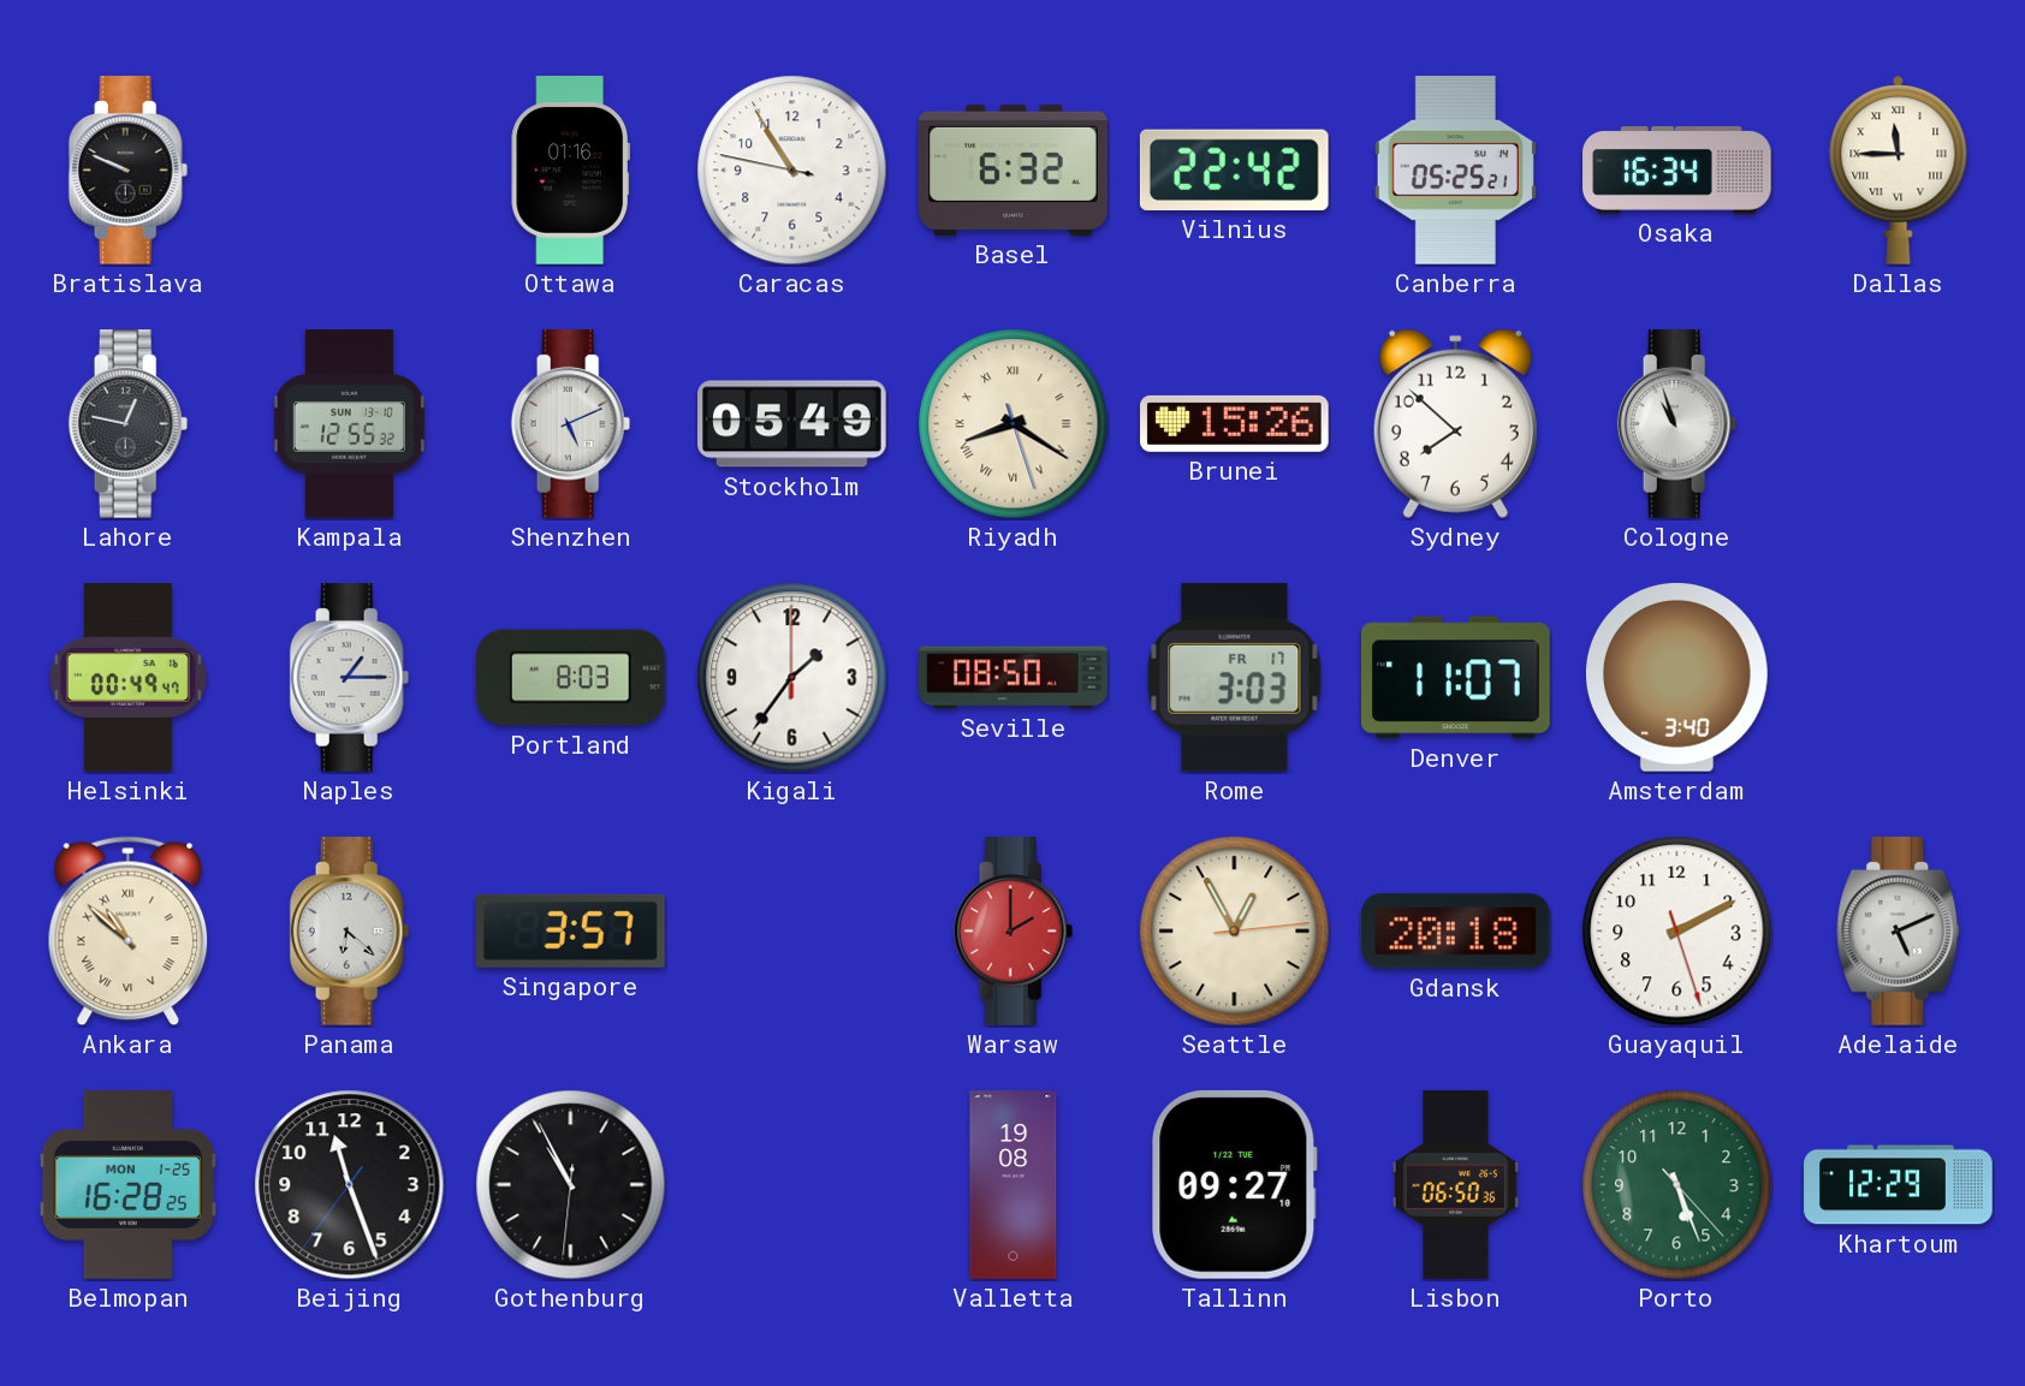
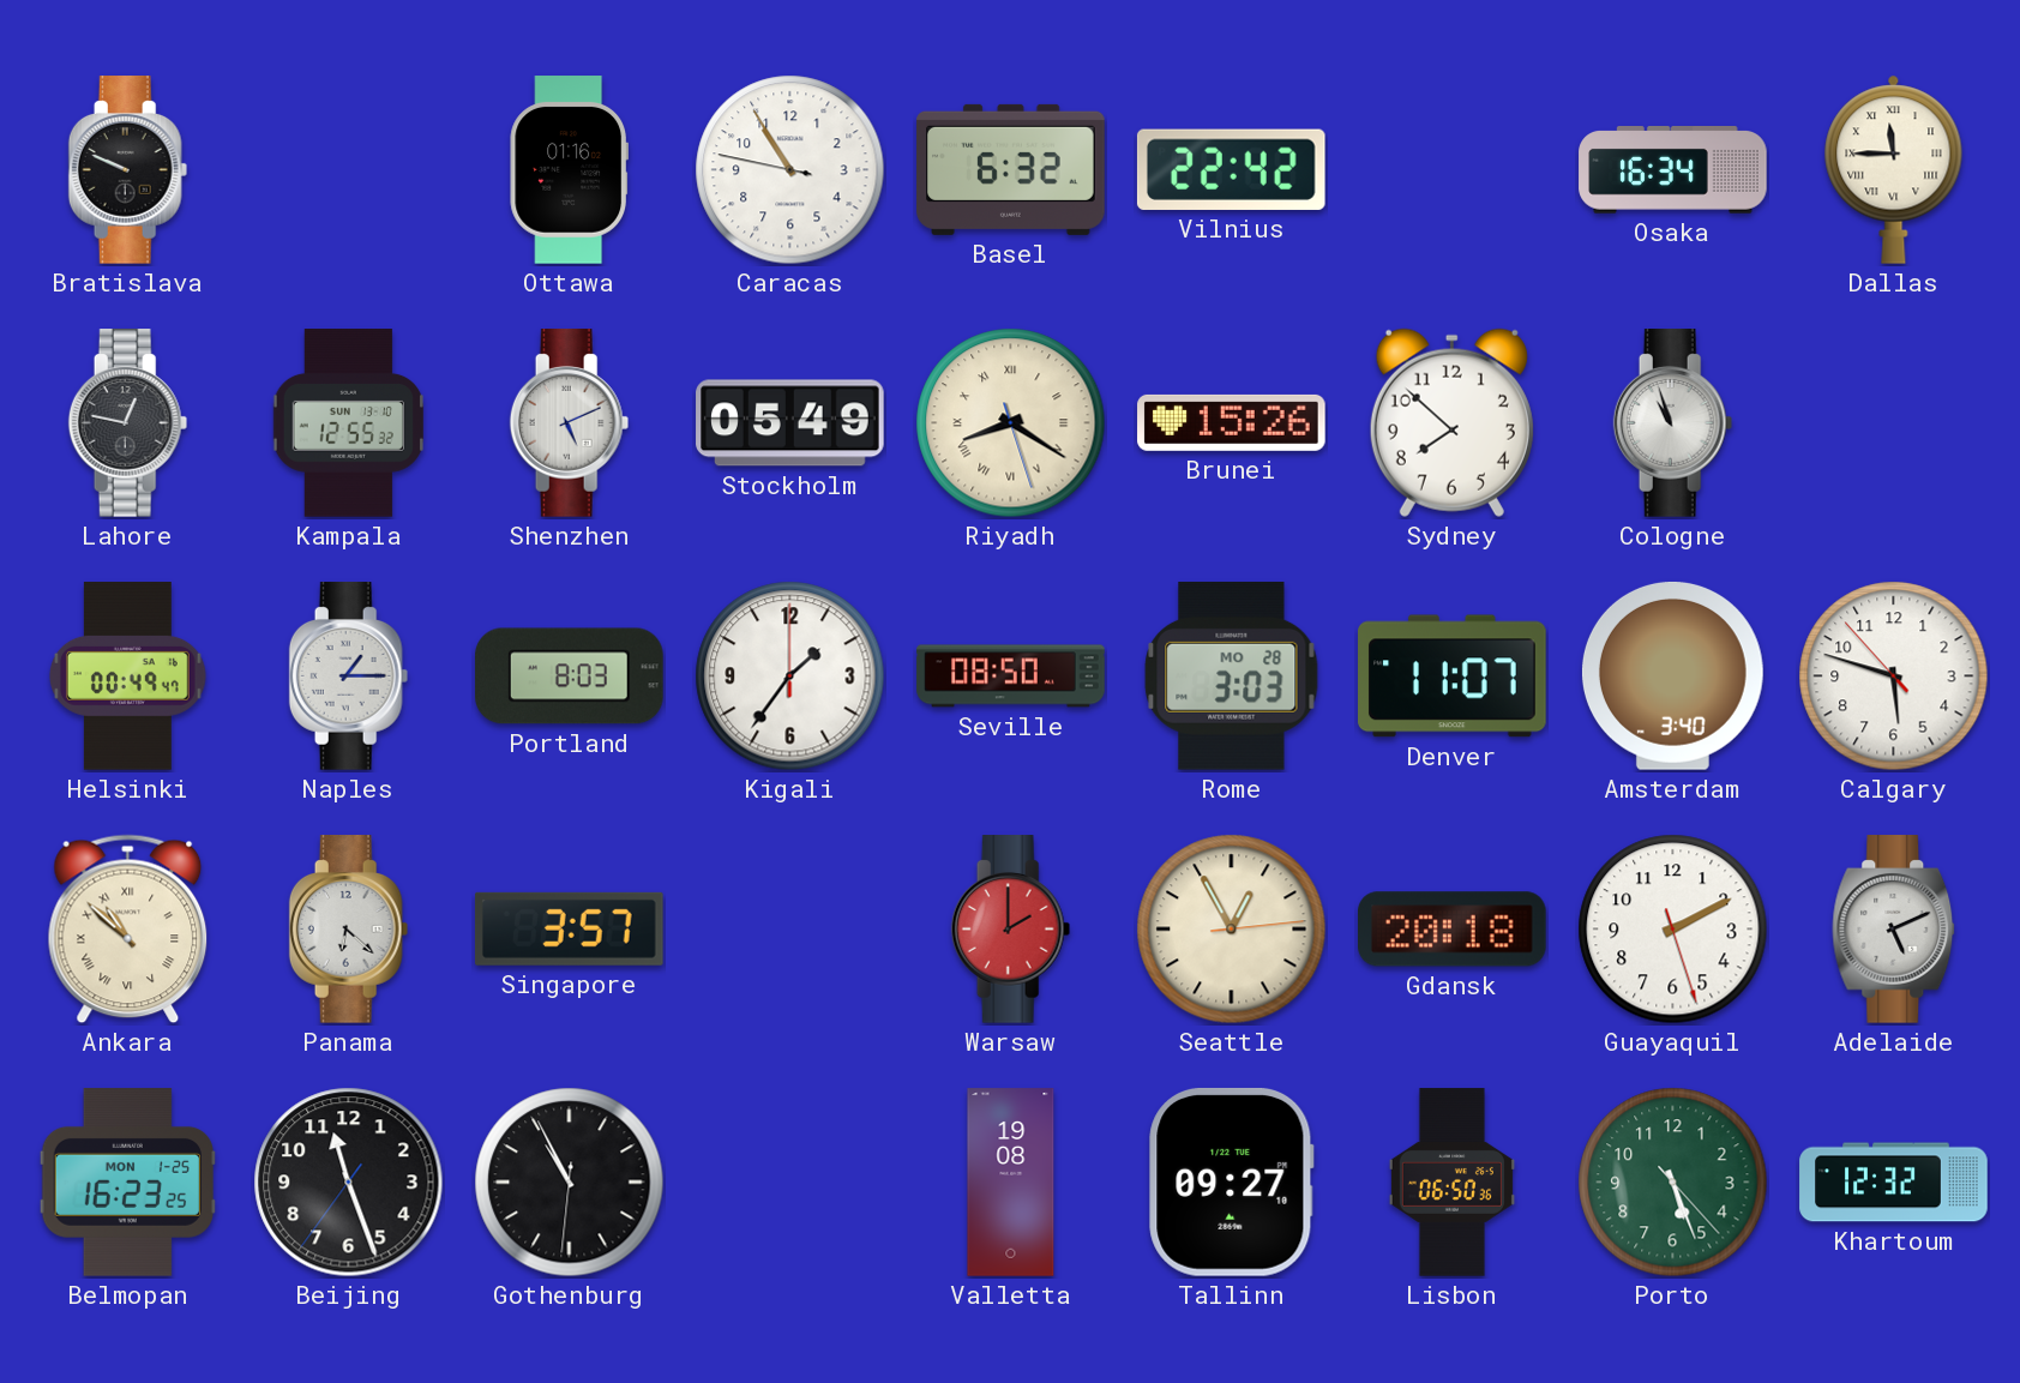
Canberra: 05:25 -> none (1455, 171)
Rome date: FR 17 -> MO 28 (1232, 675)
Calgary: none -> 5:47 (1894, 677)
Belmopan: 16:28 -> 16:23 (127, 1183)
Khartoum: 12:29 -> 12:32 (1894, 1183)
